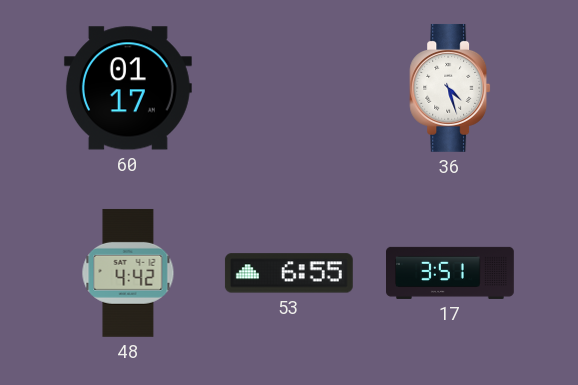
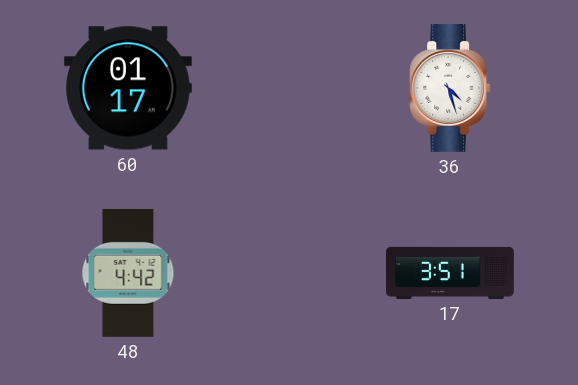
53: 6:55 -> none (289, 273)
